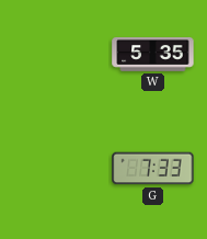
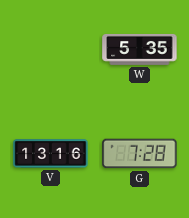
V: none -> 13:16 (51, 154)
G: 7:33 -> 7:28 (140, 154)
